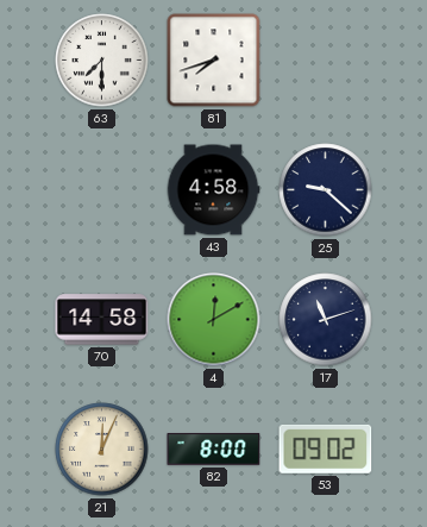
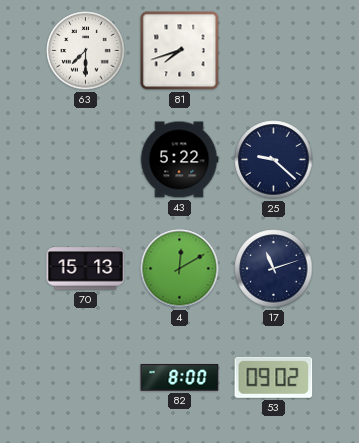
43: 4:58 -> 5:22 (179, 160)
70: 14:58 -> 15:13 (86, 269)
21: 12:04 -> none (102, 450)
